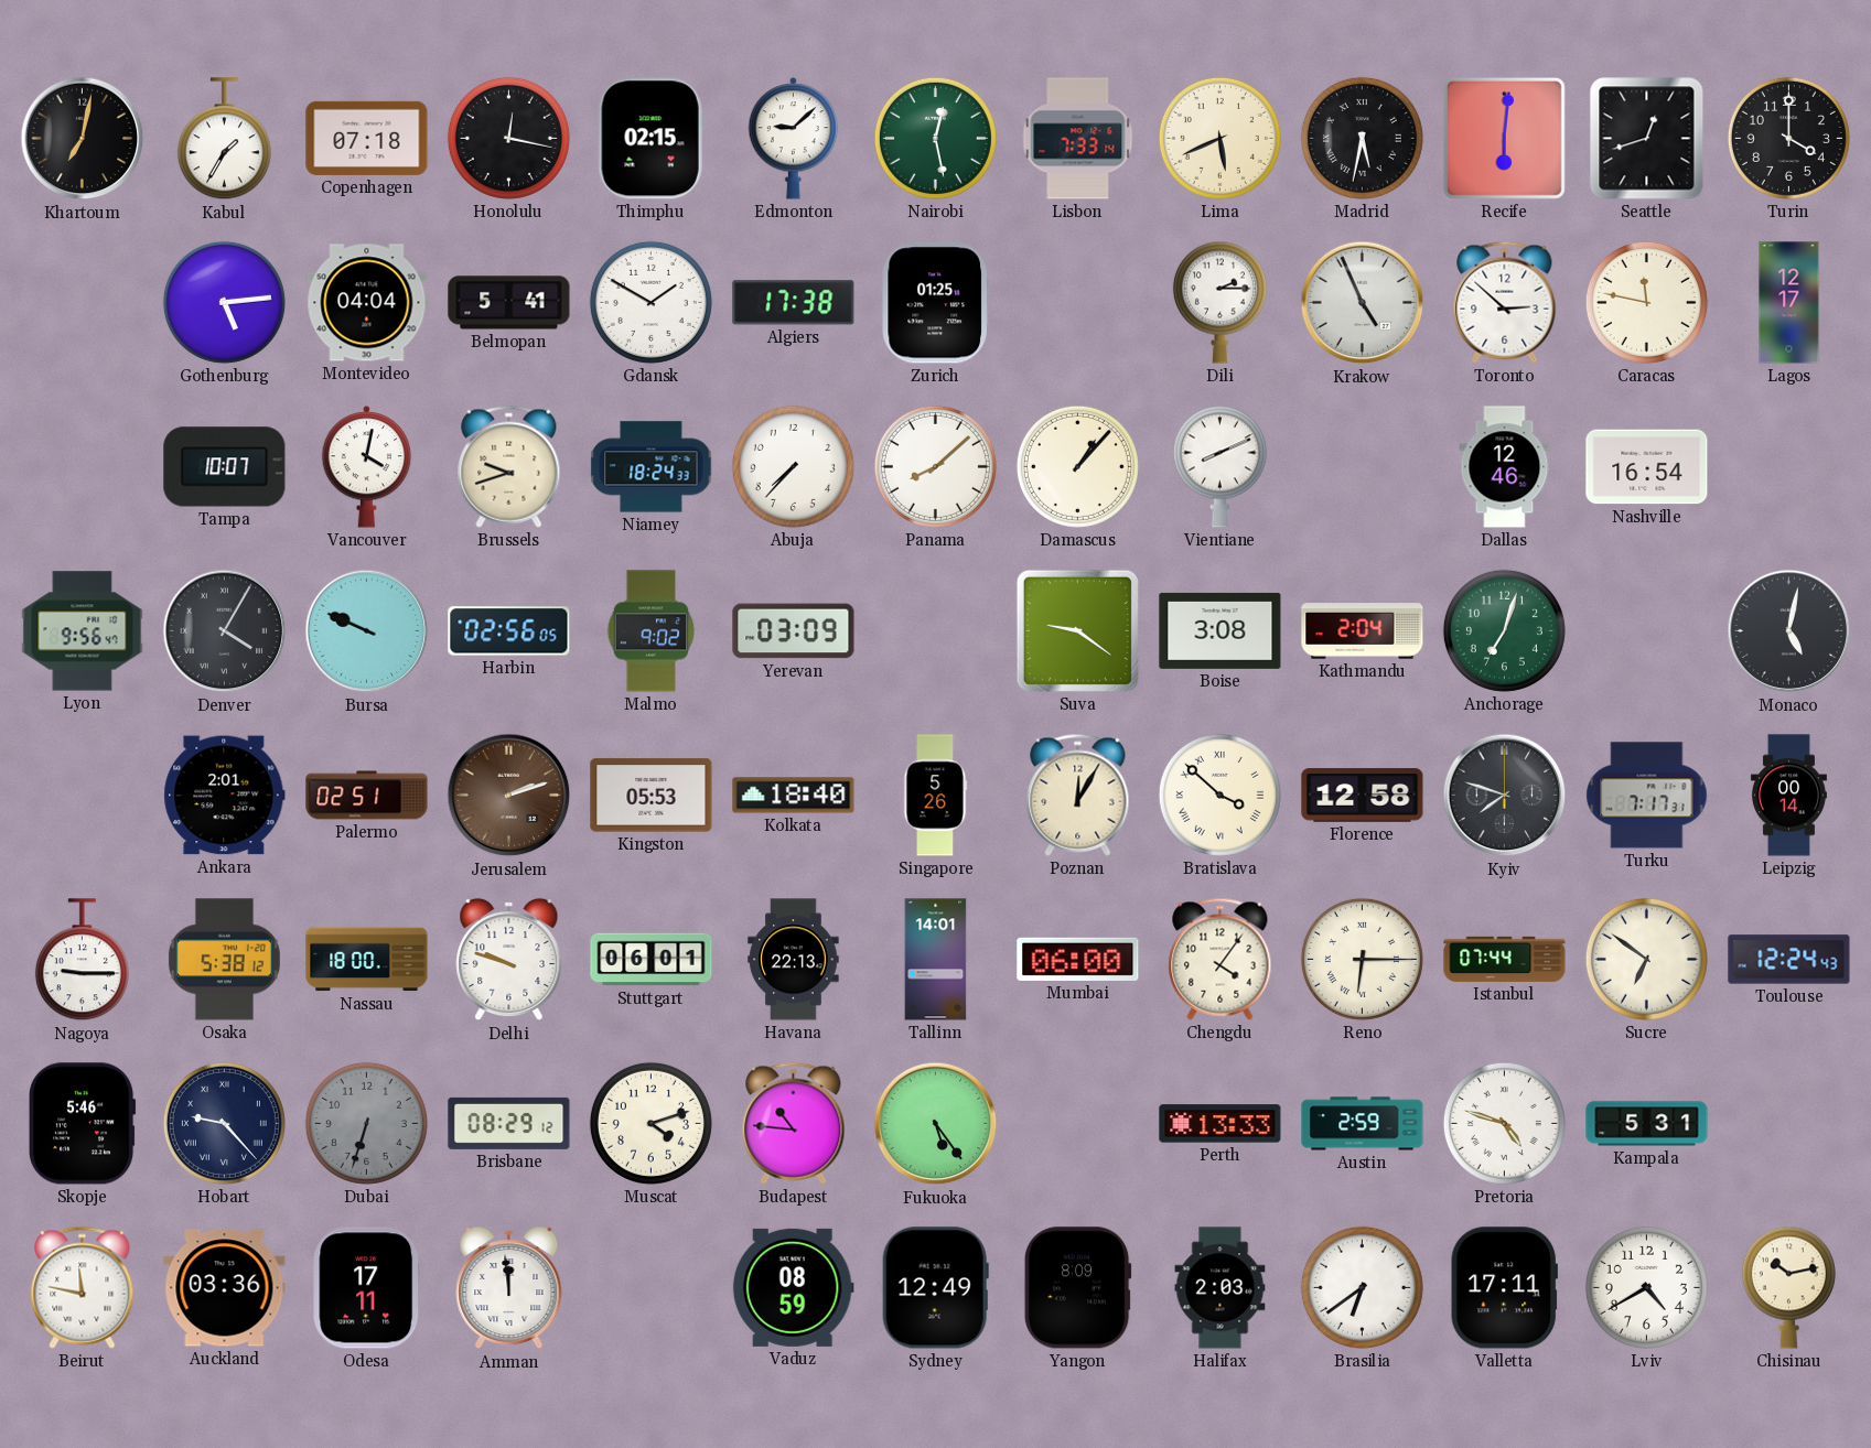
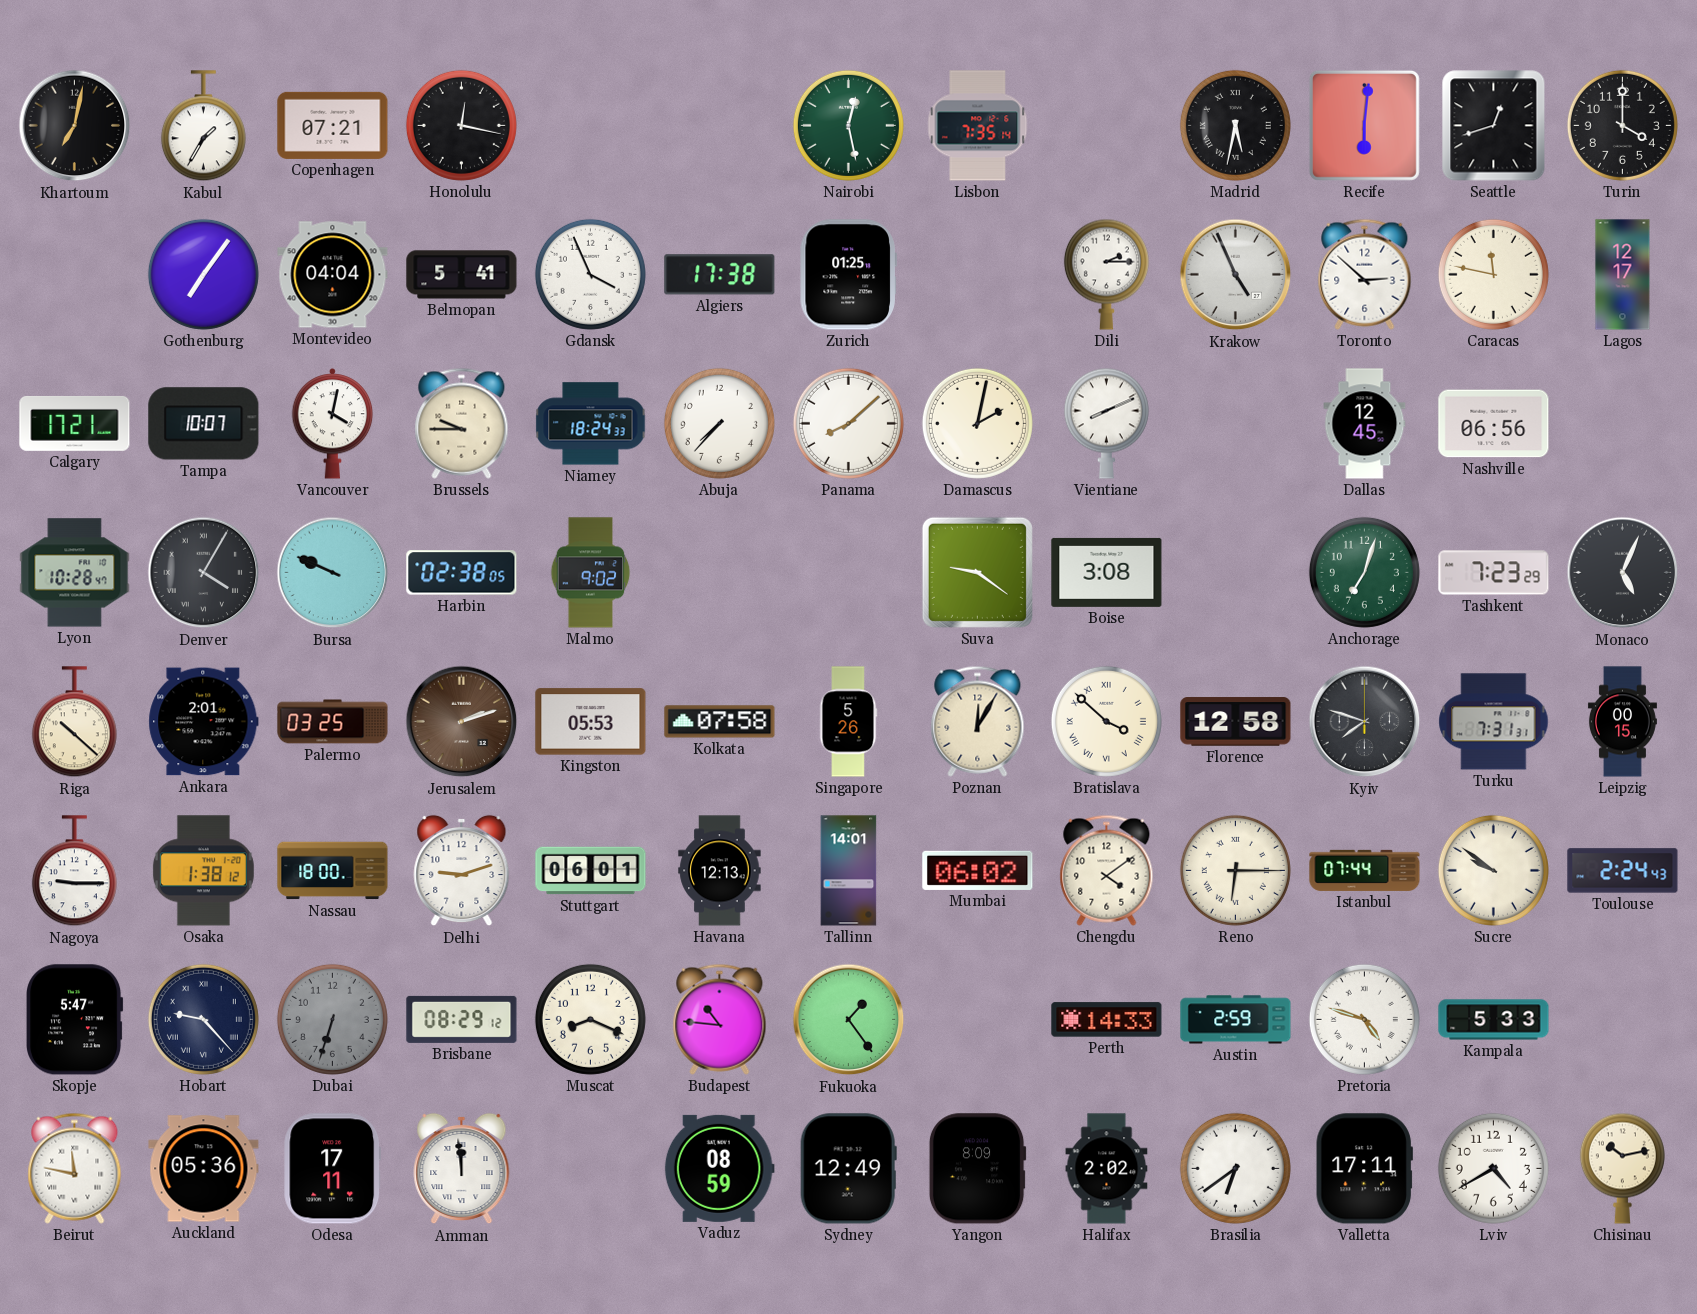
Copenhagen: 07:18 -> 07:21 (333, 125)
Thimphu: 02:15 -> none (650, 139)
Edmonton: 9:08 -> none (794, 139)
Lisbon: 7:33 -> 7:35 (978, 126)
Lima: 5:41 -> none (1219, 138)
Gothenburg: 5:14 -> 7:06 (203, 274)
Gdansk: 1:50 -> 3:56 (590, 274)
Calgary: none -> 17:21 (75, 423)
Brussels: 9:42 -> 9:45 (462, 423)
Damascus: 1:07 -> 2:02 (977, 423)
Dallas: 12:46 -> 12:45 (1365, 424)
Nashville: 16:54 -> 06:56 (1494, 424)
Lyon: 9:56 -> 10:28 (75, 573)
Harbin: 02:56 -> 02:38 (462, 573)
Yerevan: 03:09 -> none (794, 631)
Kathmandu: 2:04 -> none (1363, 631)
Tashkent: none -> 7:23 (1494, 573)
Monaco: 5:02 -> 5:04 (1623, 573)
Riga: none -> 10:22 (74, 722)
Palermo: 02:51 -> 03:25 (333, 722)
Kolkata: 18:40 -> 07:58 (720, 722)
Turku: 7:17 -> 7:31 (1494, 722)
Leipzig: 00:14 -> 00:15 (1622, 722)
Osaka: 5:38 -> 1:38 (203, 871)
Delhi: 9:48 -> 9:12 (462, 871)
Havana: 22:13 -> 12:13 (720, 871)
Mumbai: 06:00 -> 06:02 (978, 870)
Chengdu: 4:06 -> 4:09 (1107, 870)
Sucre: 6:51 -> 9:51 (1493, 870)
Toulouse: 12:24 -> 2:24 (1623, 871)
Skopje: 5:46 -> 5:47 (75, 1020)
Muscat: 4:12 -> 8:19 (590, 1019)
Fukuoka: 5:24 -> 1:24 (849, 1020)
Perth: 13:33 -> 14:33 (1107, 1020)
Kampala: 5:31 -> 5:33 (1494, 1020)
Auckland: 03:36 -> 05:36 (204, 1169)
Halifax: 2:03 -> 2:02 (1107, 1169)
